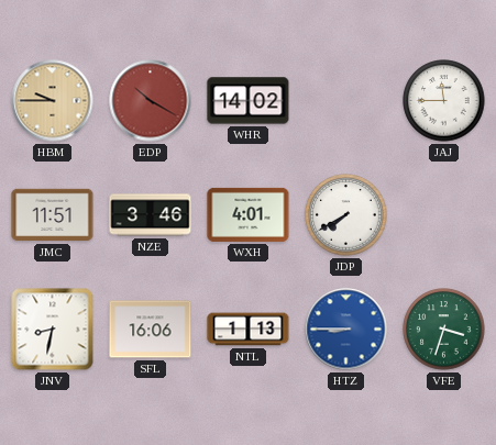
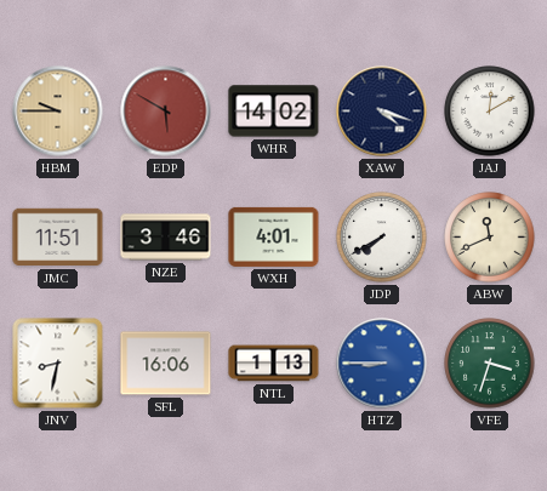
EDP: 10:20 -> 5:50 (166, 112)
XAW: none -> 4:18 (382, 112)
JAJ: 11:45 -> 12:10 (490, 112)
ABW: none -> 11:41 (490, 238)
